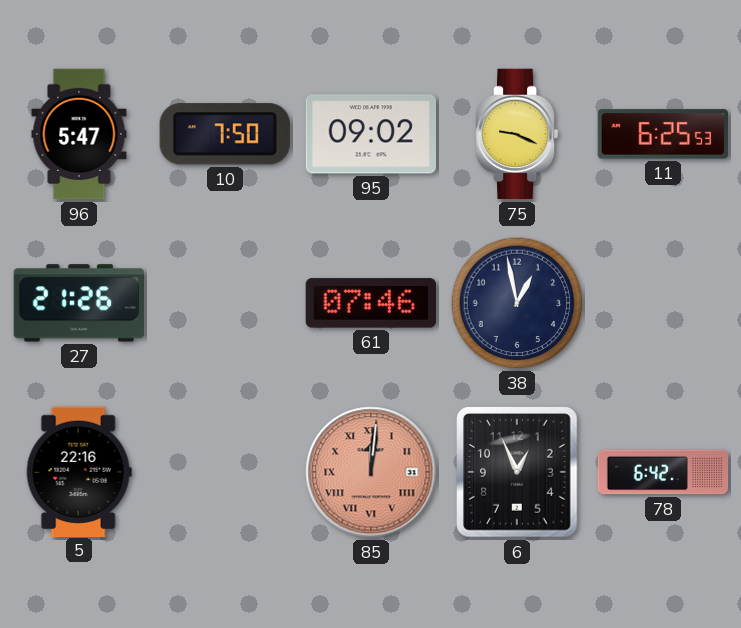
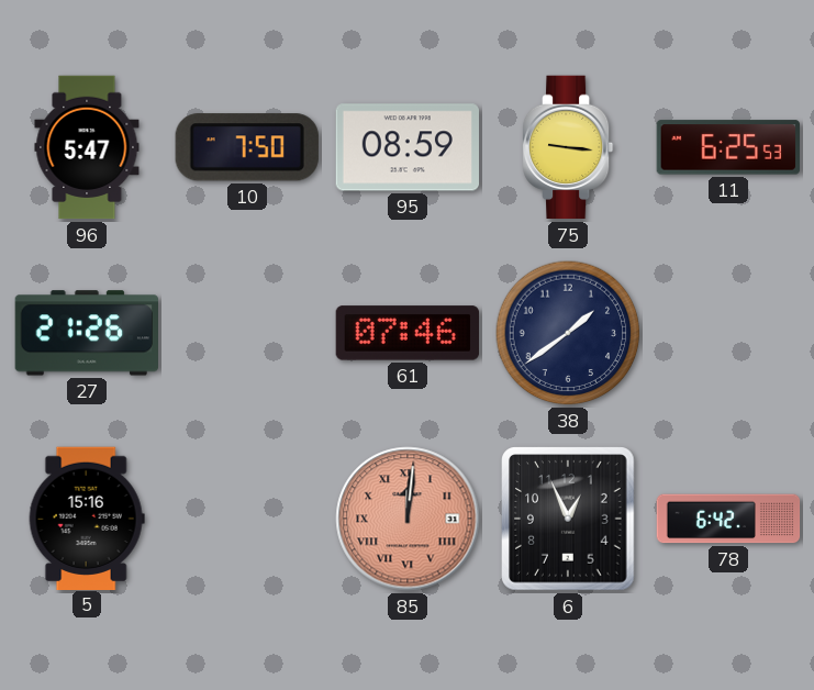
95: 09:02 -> 08:59 (406, 147)
75: 9:19 -> 9:16 (569, 147)
38: 12:58 -> 1:39 (568, 333)
5: 22:16 -> 15:16 (87, 517)
